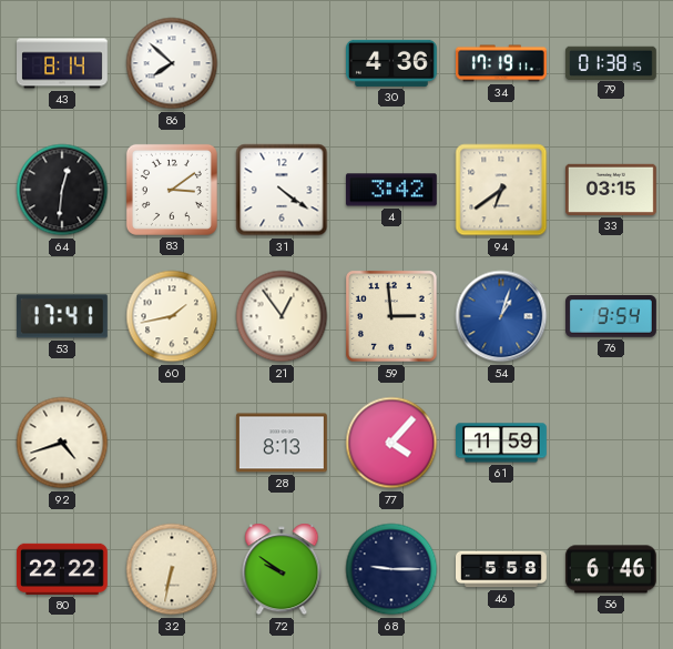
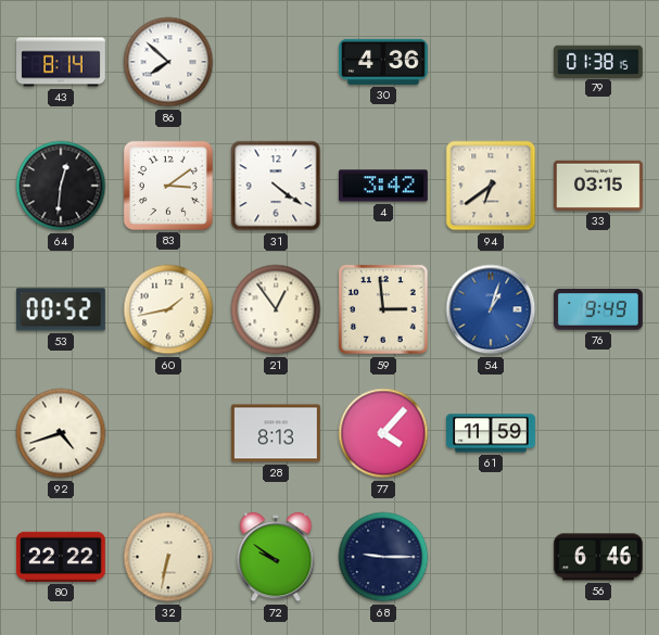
34: 17:19 -> none (502, 63)
53: 17:41 -> 00:52 (61, 309)
76: 9:54 -> 9:49 (599, 309)
46: 5:58 -> none (502, 569)
